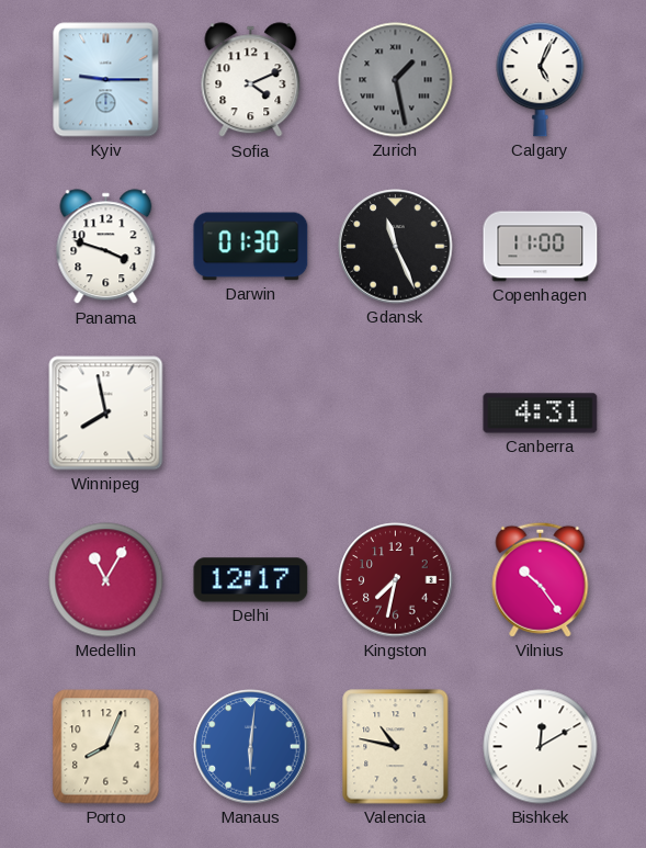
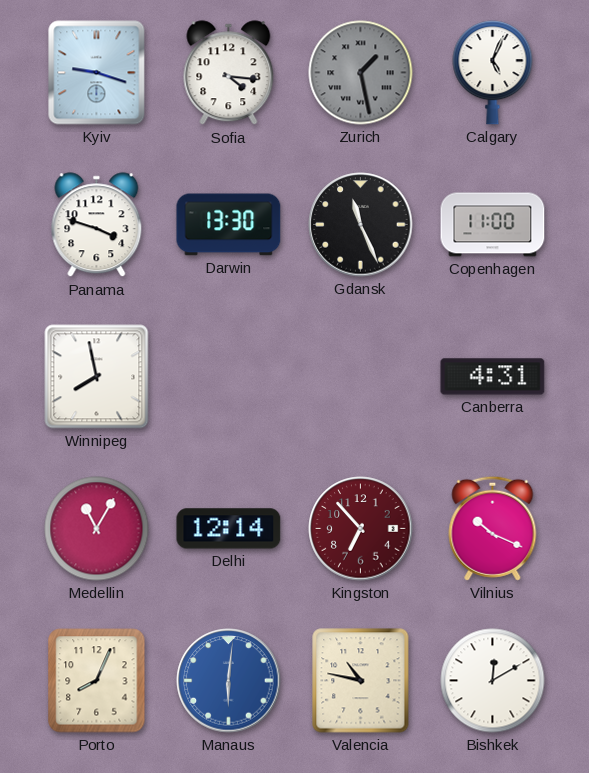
Kyiv: 9:15 -> 9:18 (97, 73)
Sofia: 4:11 -> 4:16 (229, 73)
Darwin: 01:30 -> 13:30 (229, 225)
Delhi: 12:17 -> 12:14 (229, 529)
Kingston: 7:32 -> 6:53 (361, 529)
Vilnius: 10:24 -> 10:19 (493, 528)
